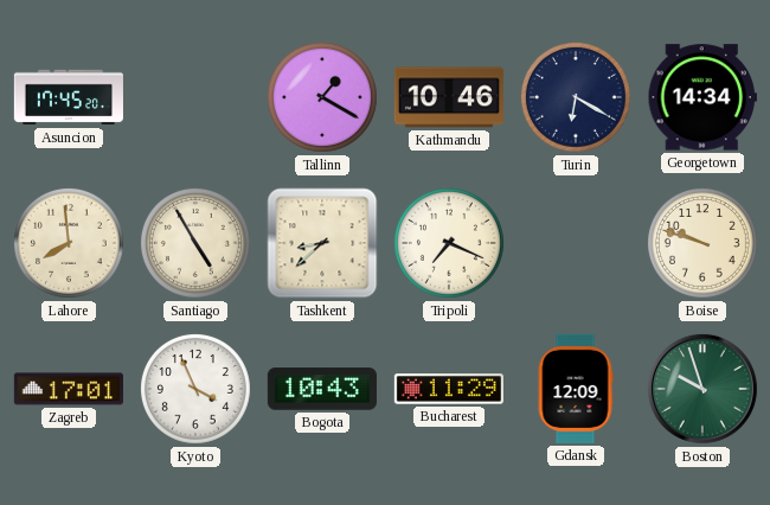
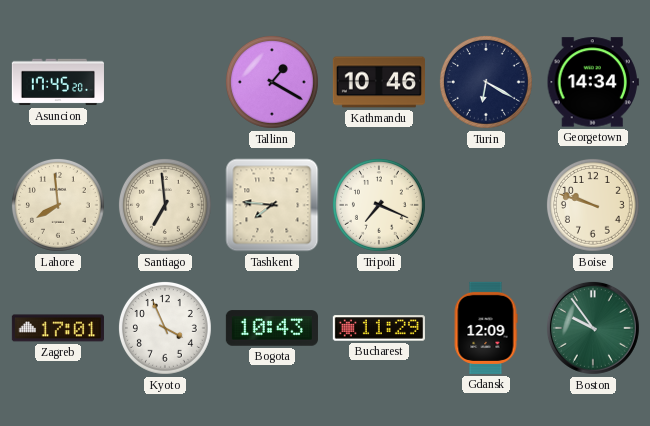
Santiago: 4:55 -> 6:59 (165, 205)
Tashkent: 8:38 -> 7:46 (272, 205)
Boston: 9:57 -> 9:54 (593, 328)
